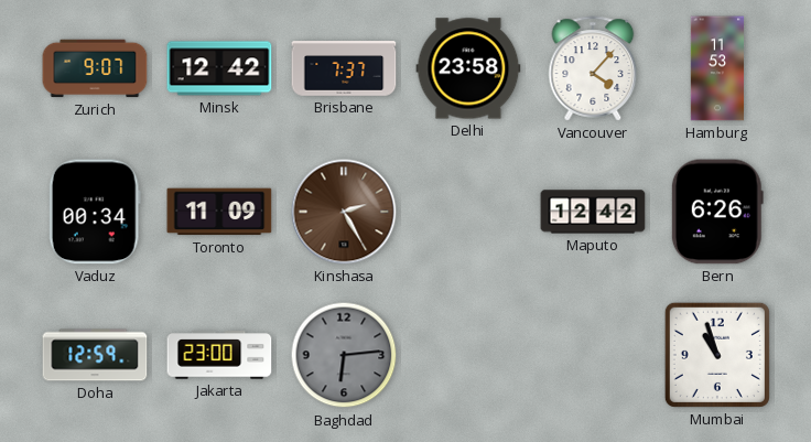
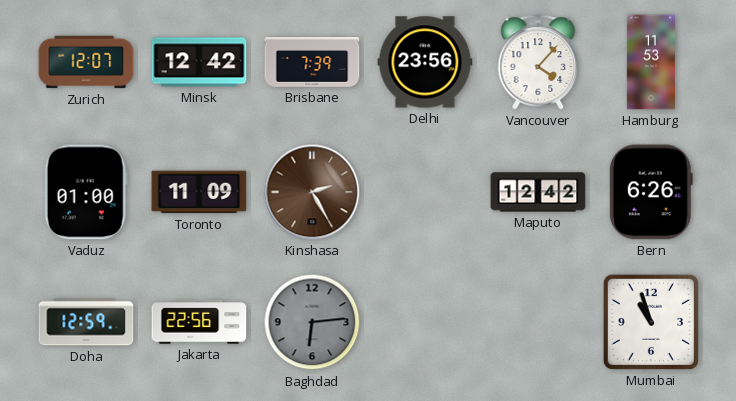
Zurich: 9:07 -> 12:07 (86, 62)
Brisbane: 7:37 -> 7:39 (312, 62)
Delhi: 23:58 -> 23:56 (425, 62)
Vaduz: 00:34 -> 01:00 (86, 192)
Jakarta: 23:00 -> 22:56 (199, 322)
